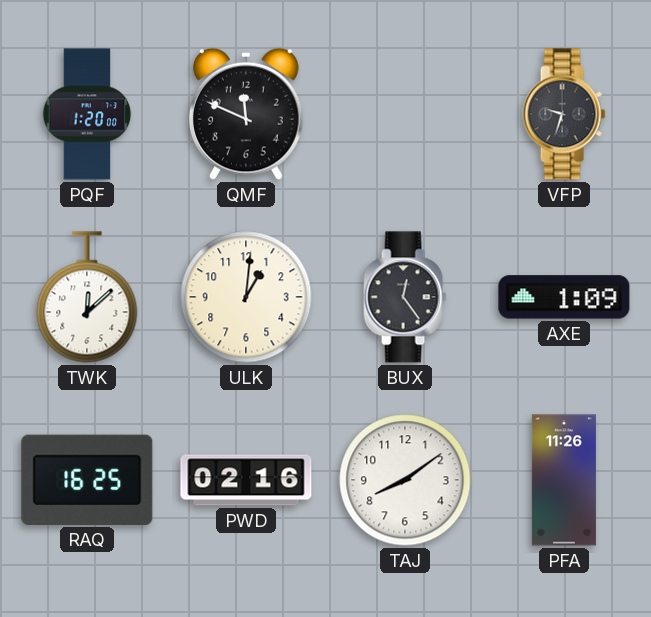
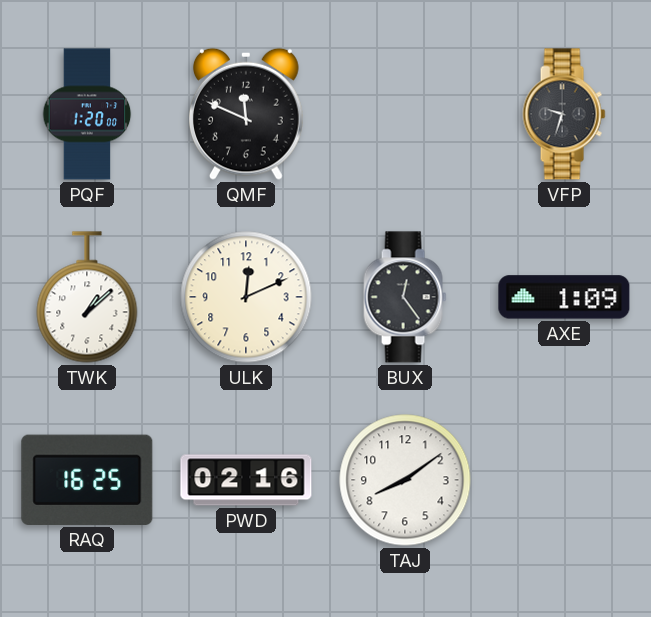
TWK: 12:08 -> 1:08 (87, 297)
ULK: 1:01 -> 12:11 (246, 297)
PFA: 11:26 -> none (564, 480)
